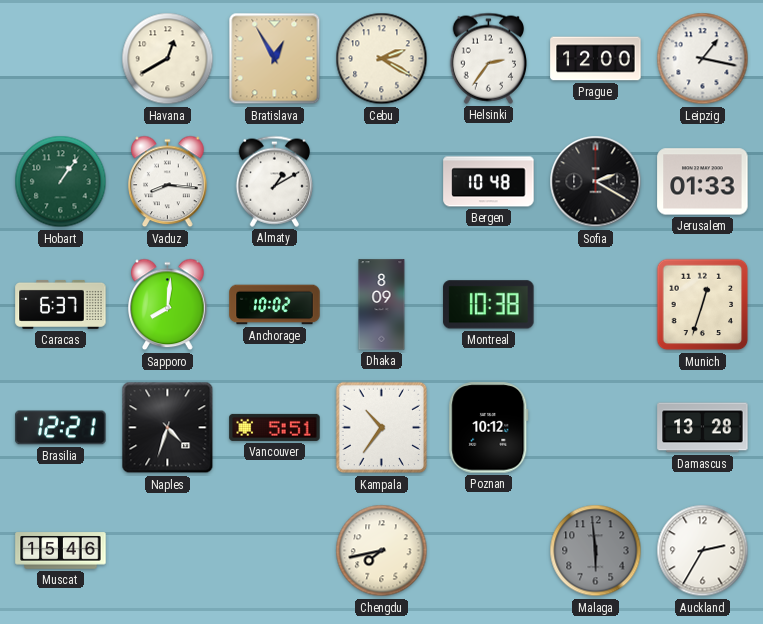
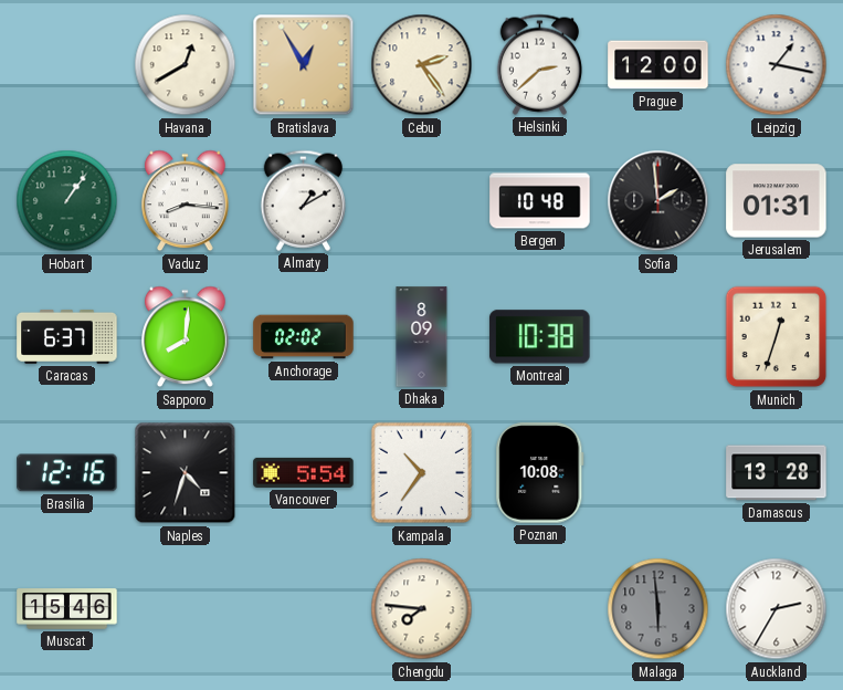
Cebu: 2:20 -> 2:24 (422, 65)
Helsinki: 2:36 -> 2:38 (539, 64)
Sofia: 2:20 -> 1:59 (658, 201)
Jerusalem: 01:33 -> 01:31 (777, 201)
Anchorage: 10:02 -> 02:02 (304, 337)
Brasilia: 12:21 -> 12:16 (67, 473)
Vancouver: 5:51 -> 5:54 (304, 472)
Poznan: 10:12 -> 10:08 (540, 473)
Chengdu: 7:43 -> 7:46 (422, 609)
